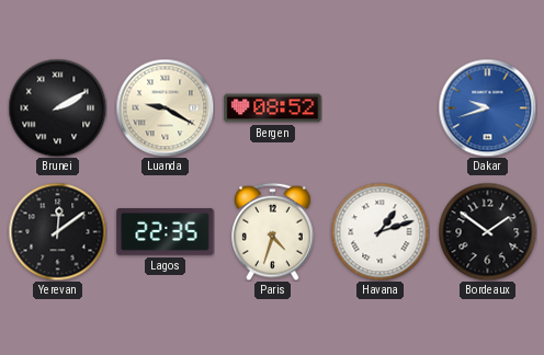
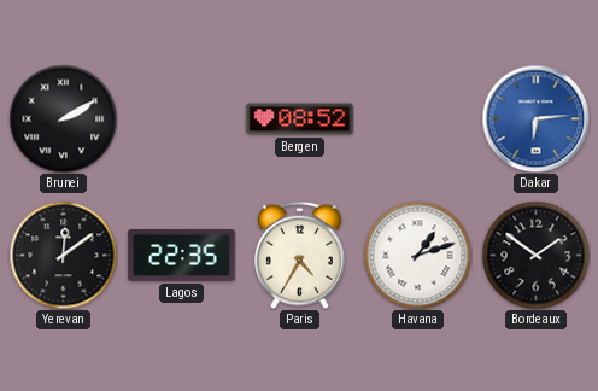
Luanda: 9:20 -> none (165, 107)
Dakar: 9:42 -> 6:14 (535, 118)
Paris: 4:33 -> 4:35 (300, 255)
